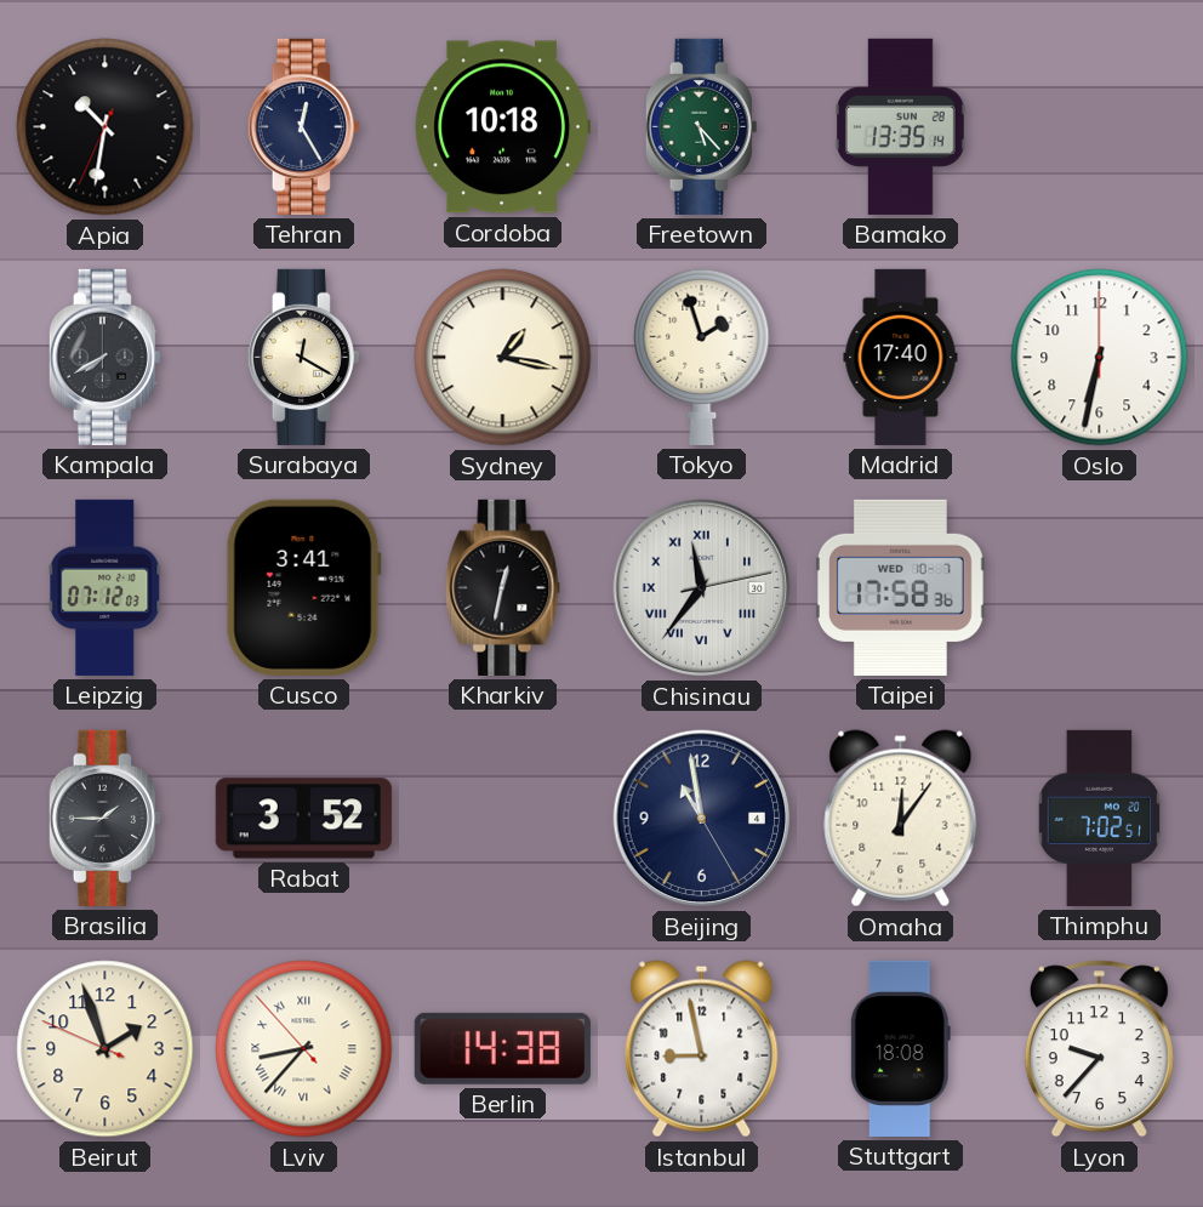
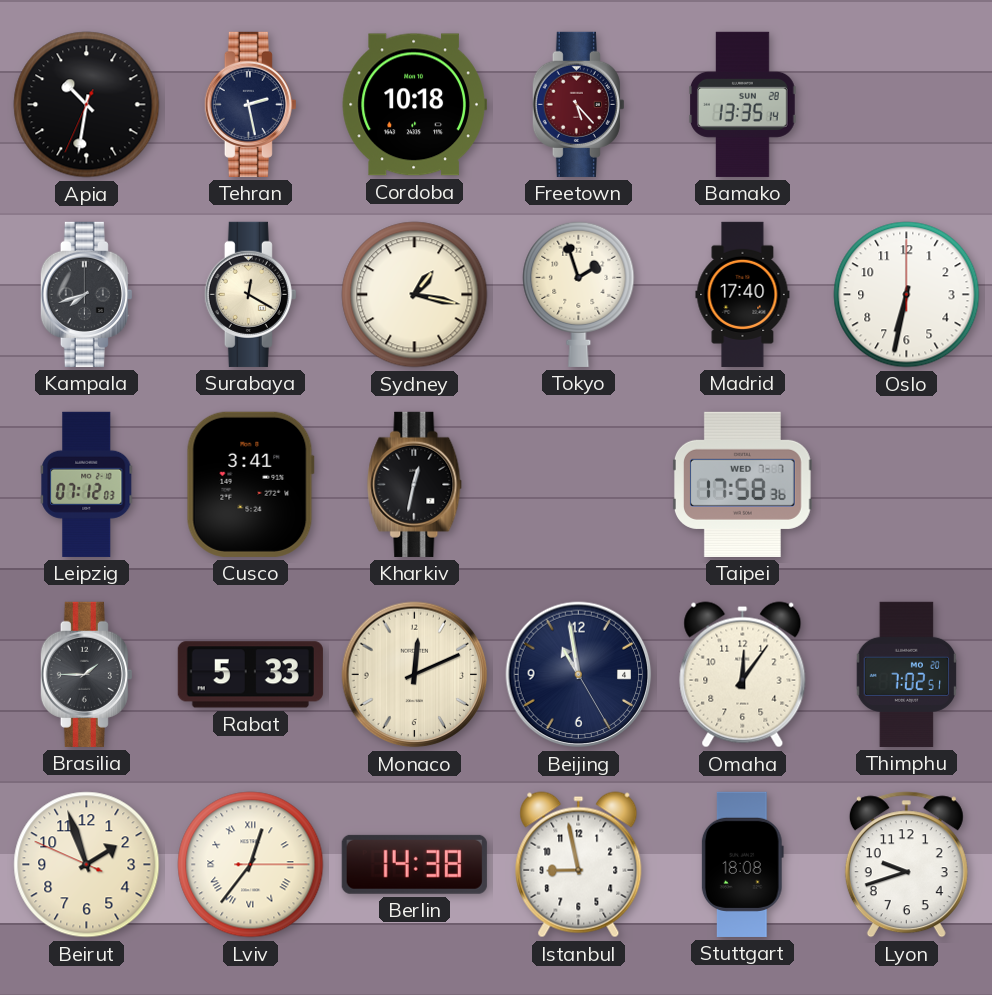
Tehran: 12:25 -> 2:28 (250, 104)
Freetown dial: green -> burgundy (578, 104)
Kampala: 7:40 -> 7:42 (86, 294)
Chisinau: 11:36 -> none (702, 588)
Taipei date: WED 10-7 -> WED 7-7 (742, 484)
Rabat: 3:52 -> 5:33 (250, 675)
Monaco: none -> 12:11 (415, 675)
Lviv: 8:36 -> 12:36 (251, 865)
Lyon: 9:37 -> 9:42 (906, 865)
